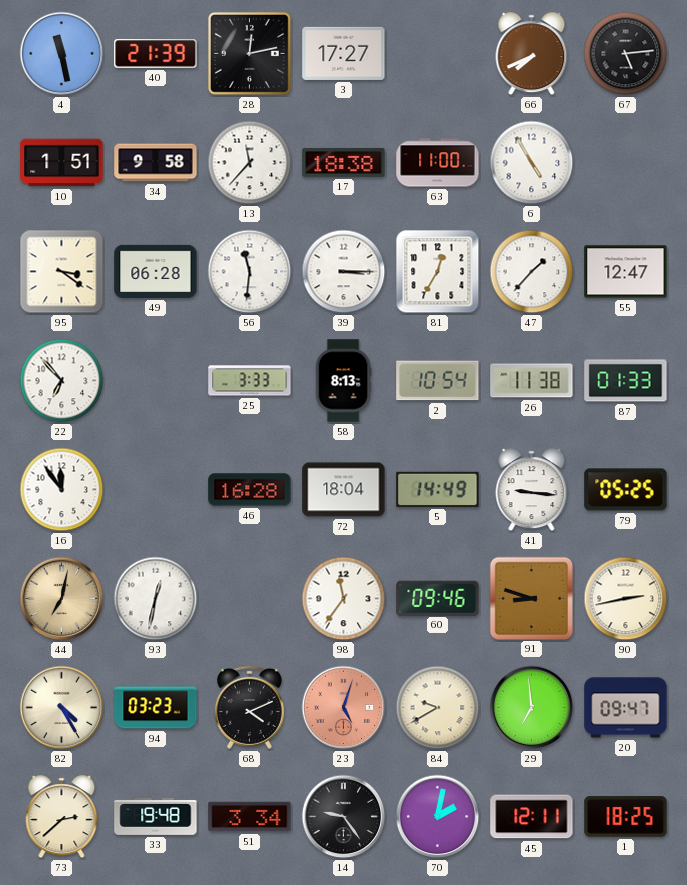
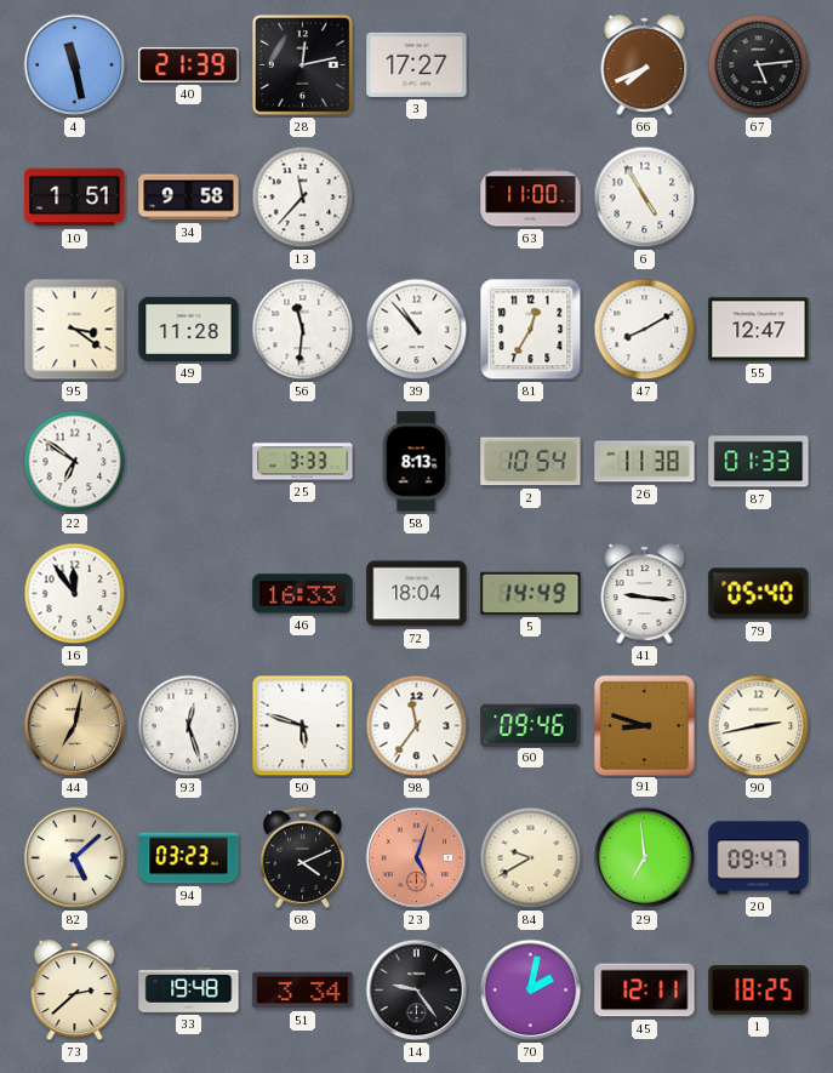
17: 18:38 -> none (344, 162)
49: 06:28 -> 11:28 (189, 329)
39: 3:15 -> 10:53 (417, 330)
47: 1:37 -> 8:10 (645, 330)
22: 6:53 -> 6:51 (75, 462)
46: 16:28 -> 16:33 (303, 594)
79: 05:25 -> 05:40 (759, 594)
93: 12:32 -> 12:27 (189, 726)
50: none -> 5:48 (303, 726)
82: 4:25 -> 5:08 (75, 858)
